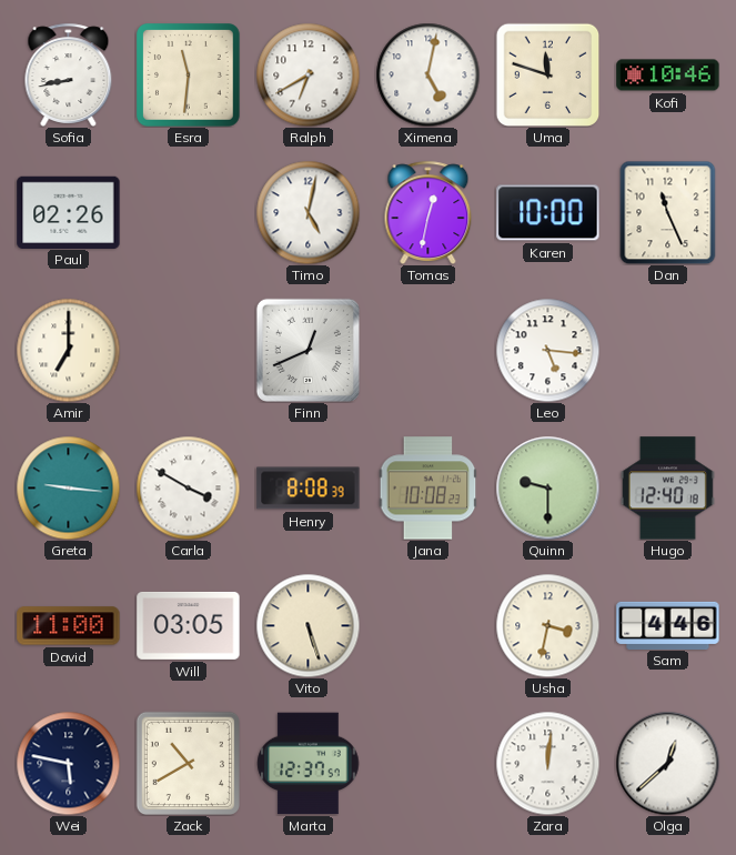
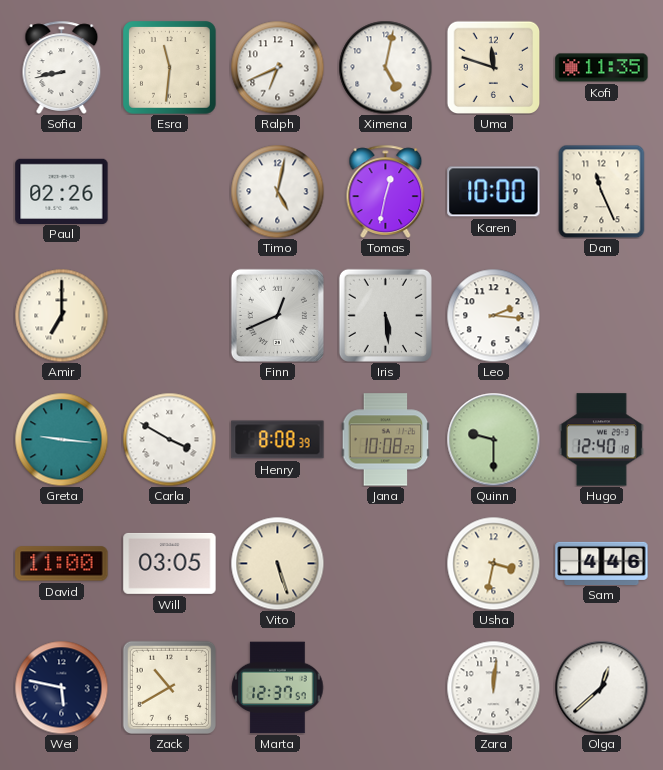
Ralph: 6:40 -> 6:41 (277, 67)
Kofi: 10:46 -> 11:35 (602, 68)
Iris: none -> 5:29 (385, 315)
Leo: 5:16 -> 2:16 (493, 315)
